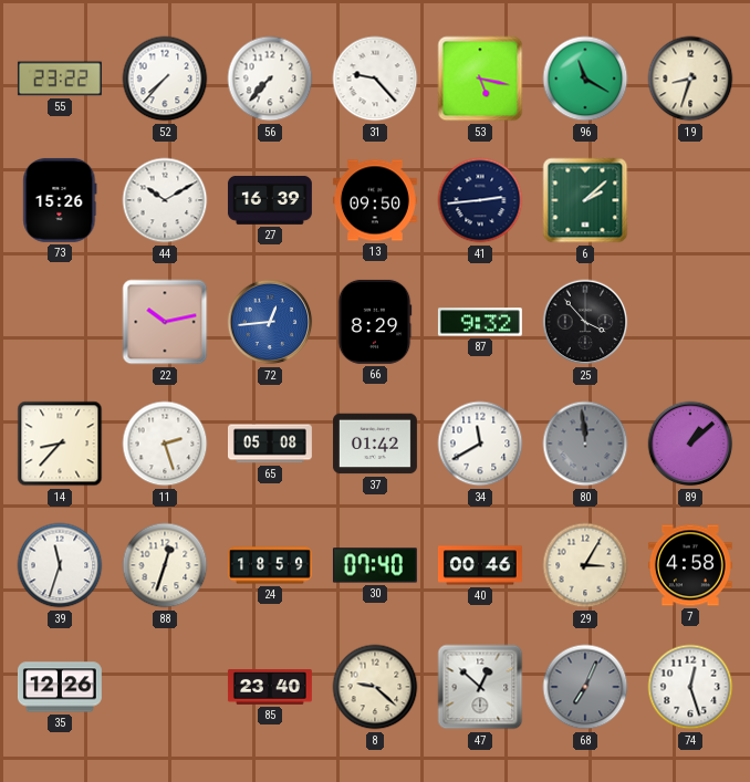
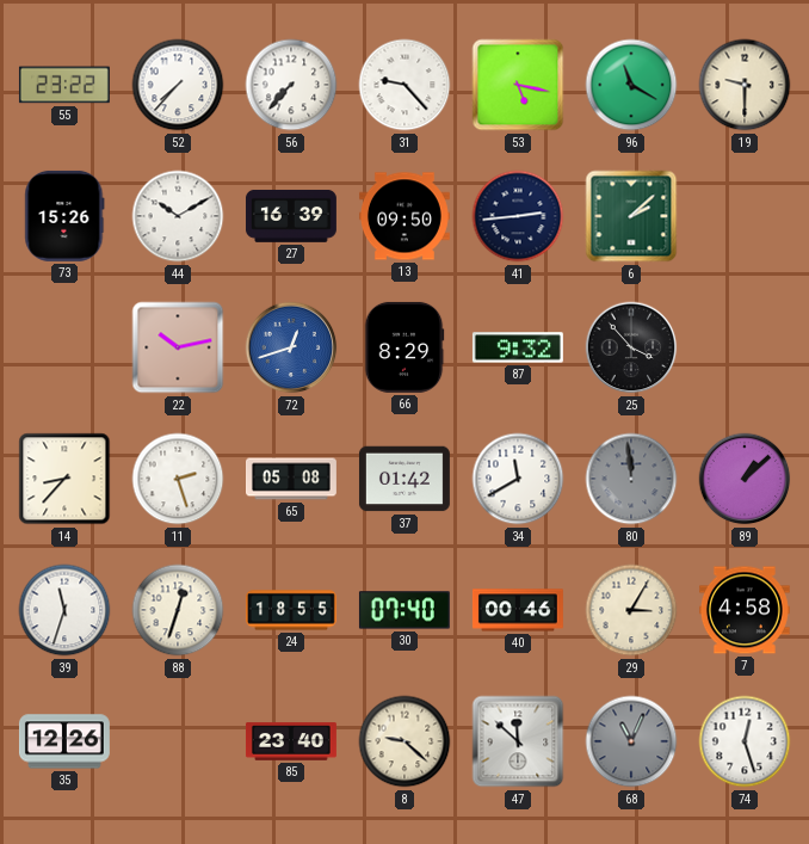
19: 8:33 -> 9:30 (745, 85)
72: 12:44 -> 12:42 (291, 347)
24: 18:59 -> 18:55 (291, 610)
47: 12:52 -> 11:52 (518, 741)
68: 7:04 -> 11:04 (631, 741)
